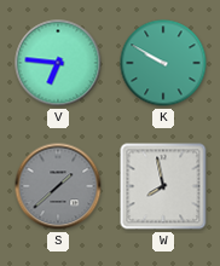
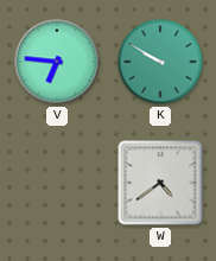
S: 1:38 -> none (58, 186)
W: 7:58 -> 4:39 (160, 183)
